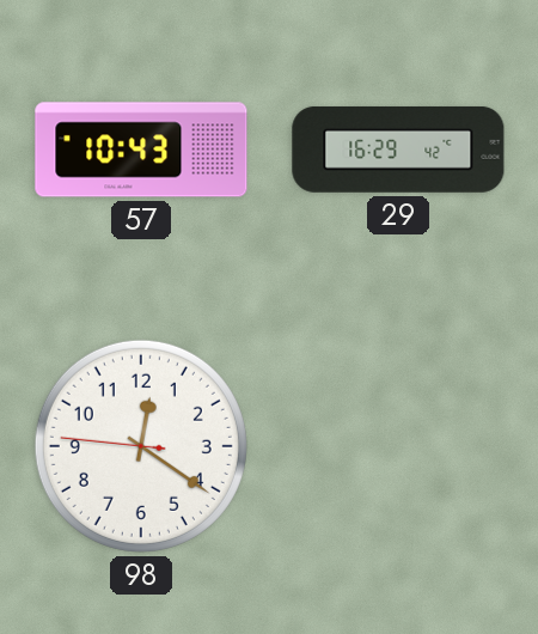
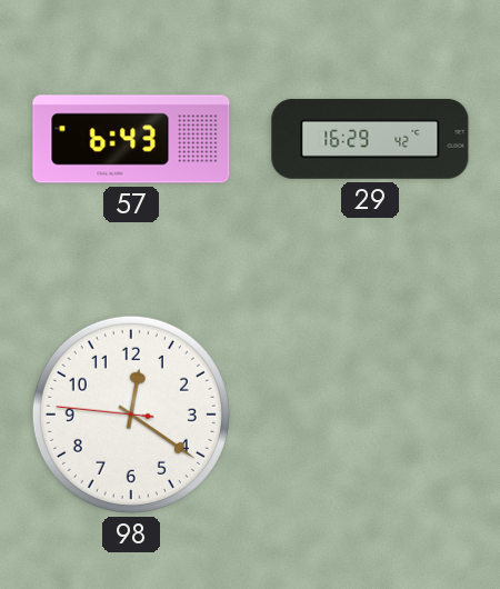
57: 10:43 -> 6:43 (131, 139)
